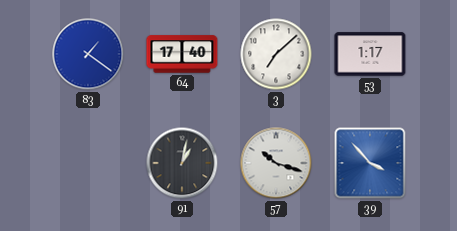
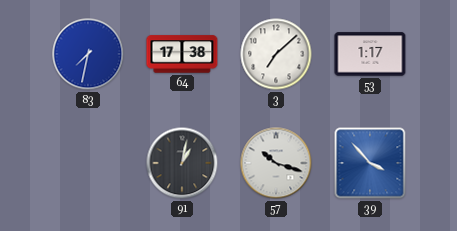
83: 1:21 -> 7:32 (88, 54)
64: 17:40 -> 17:38 (182, 54)
